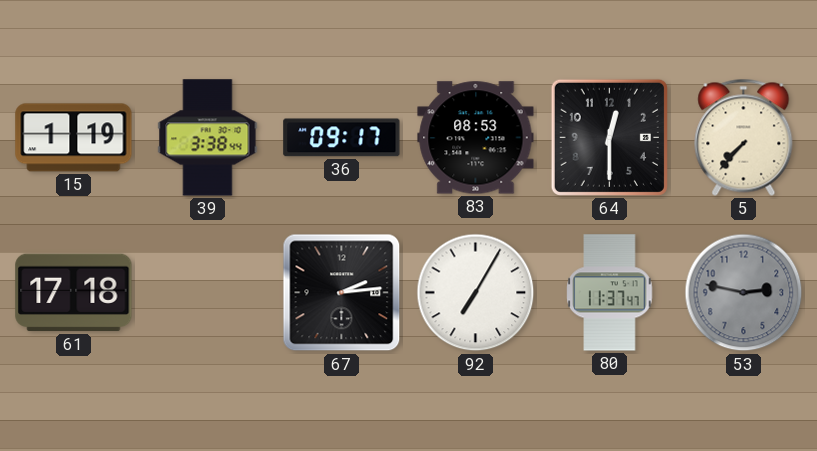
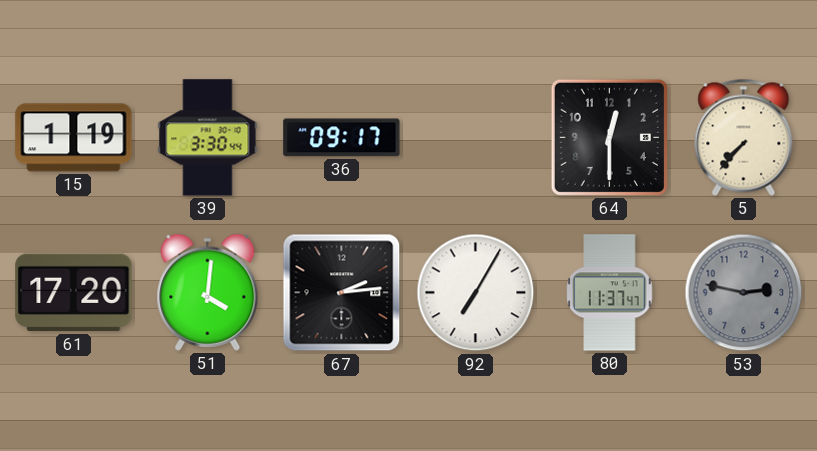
39: 3:38 -> 3:30 (208, 138)
83: 08:53 -> none (476, 138)
61: 17:18 -> 17:20 (74, 293)
51: none -> 4:01 (208, 292)
